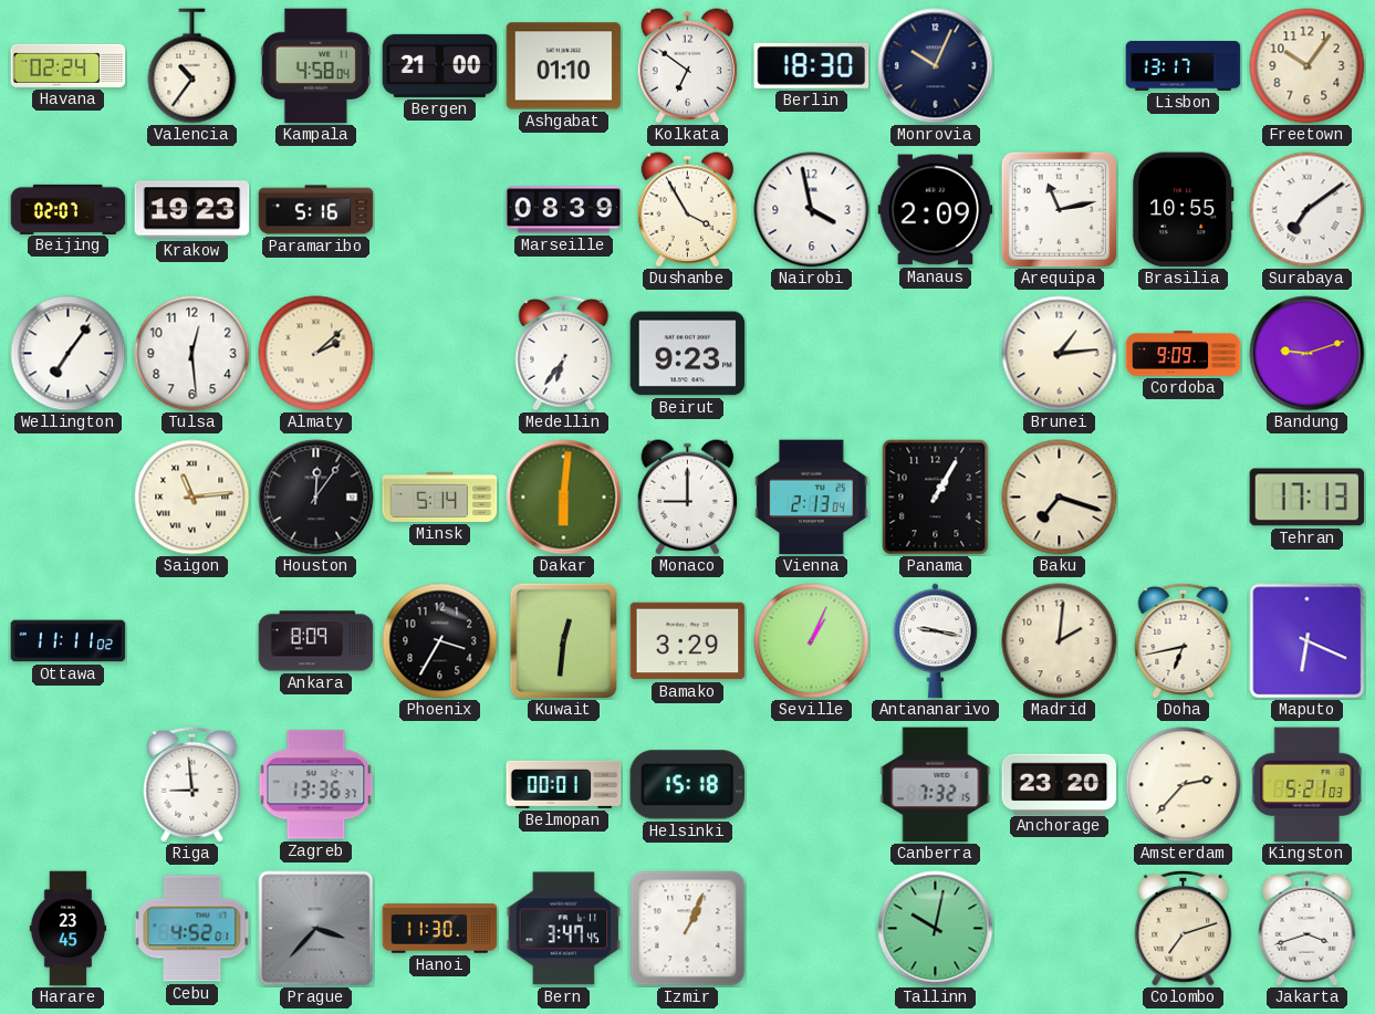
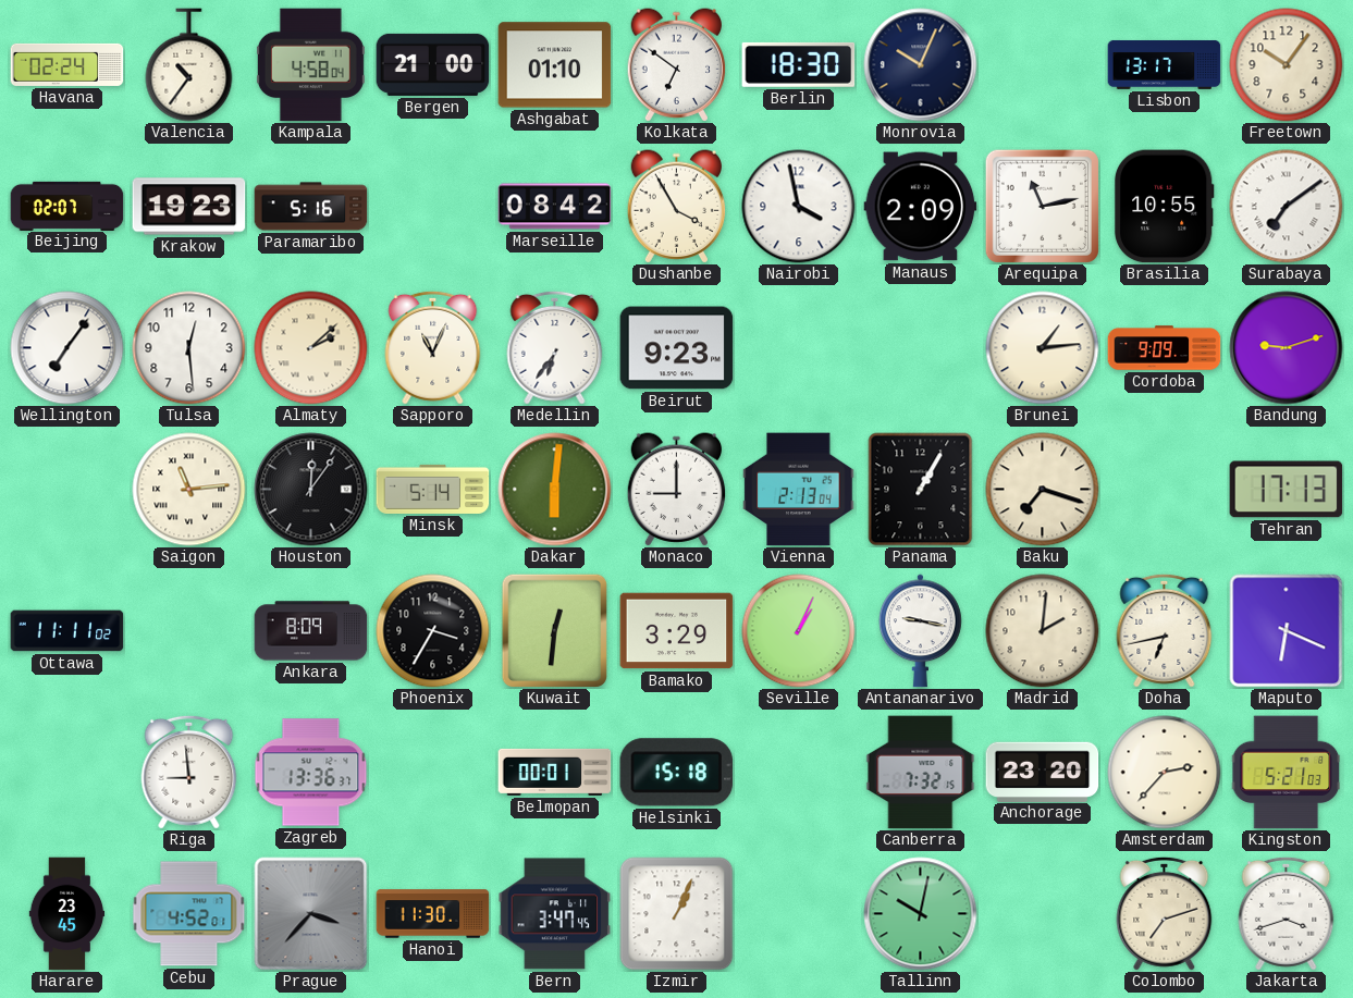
Marseille: 08:39 -> 08:42 (555, 207)
Sapporo: none -> 11:04 (433, 347)
